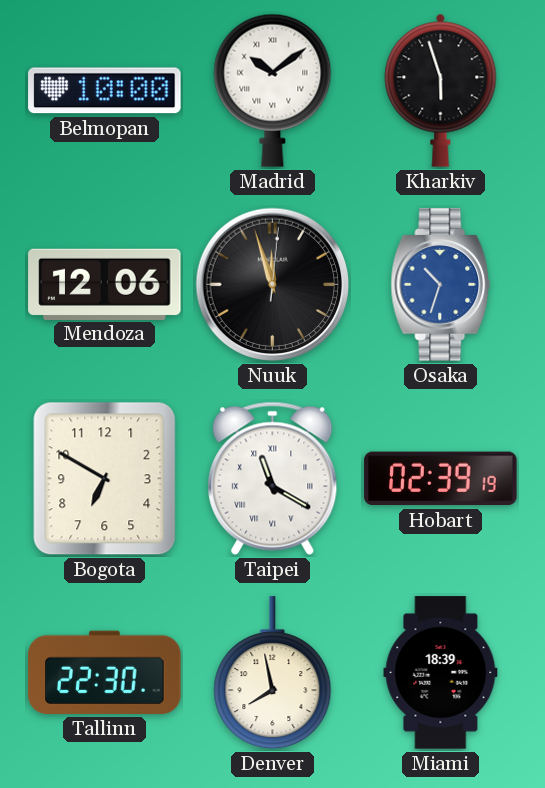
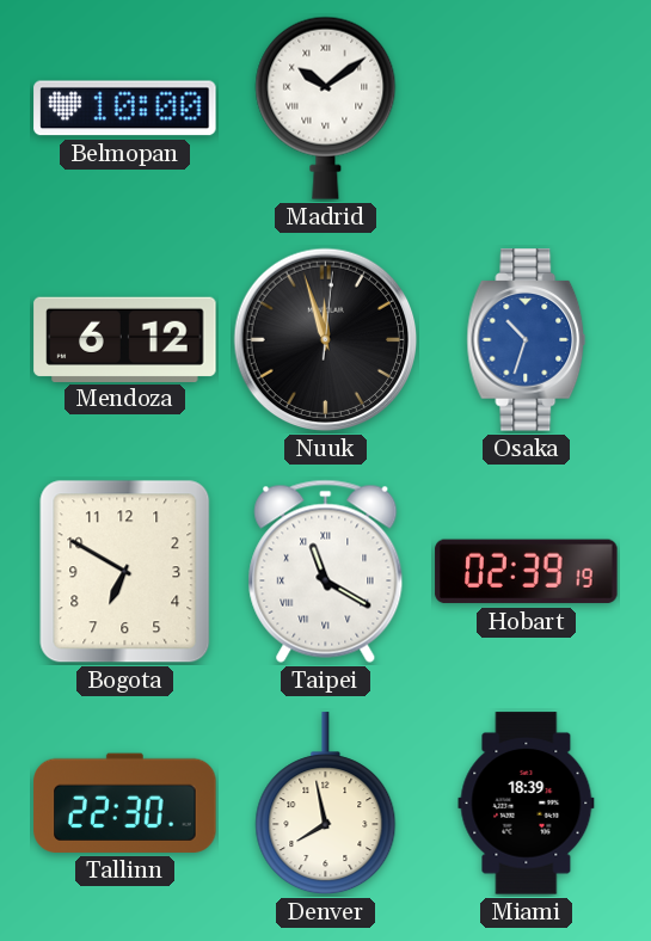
Kharkiv: 5:57 -> none (441, 90)
Mendoza: 12:06 -> 6:12 (125, 339)
